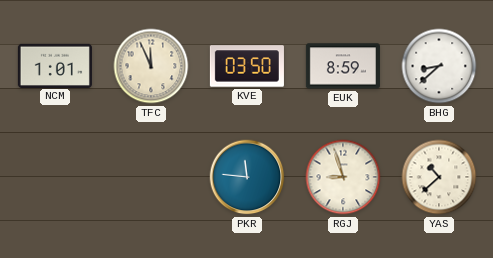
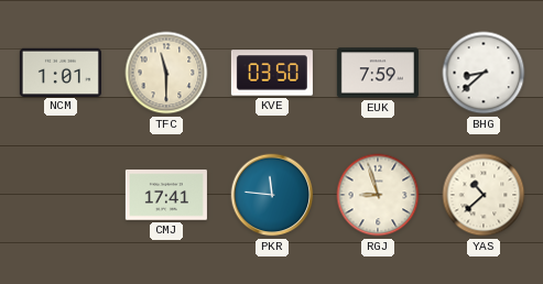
TFC: 11:56 -> 11:30 (166, 73)
EUK: 8:59 -> 7:59 (378, 73)
CMJ: none -> 17:41 (166, 195)
